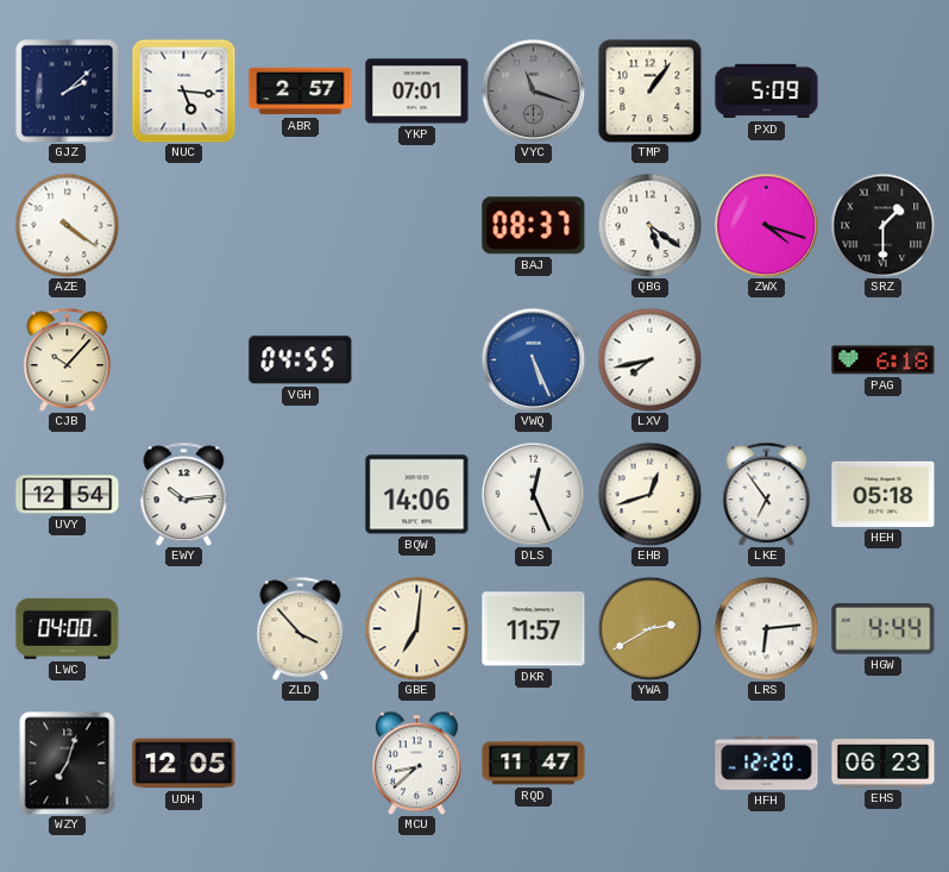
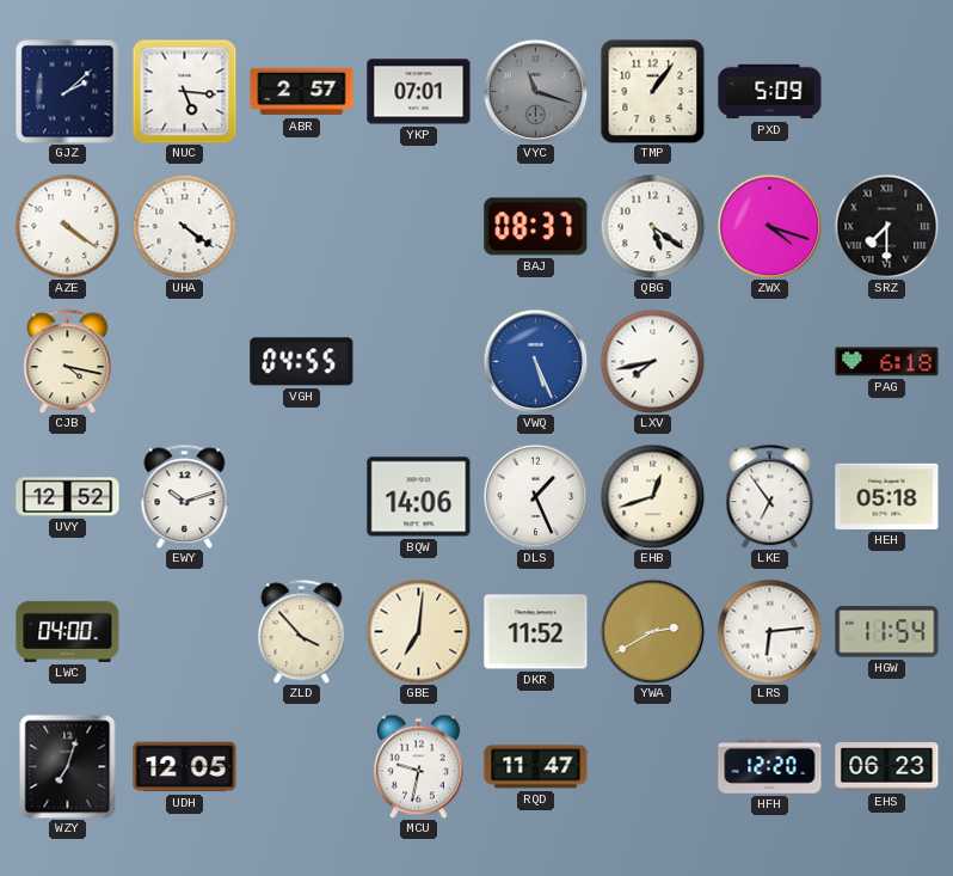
UHA: none -> 4:21 (184, 226)
SRZ: 1:30 -> 7:30 (886, 226)
CJB: 10:07 -> 4:17 (68, 361)
UVY: 12:54 -> 12:52 (68, 497)
EWY: 10:14 -> 10:12 (185, 496)
DLS: 12:26 -> 1:26 (535, 496)
DKR: 11:57 -> 11:52 (536, 632)
HGW: 4:44 -> 11:54 (887, 632)
MCU: 8:38 -> 9:32 (418, 766)
